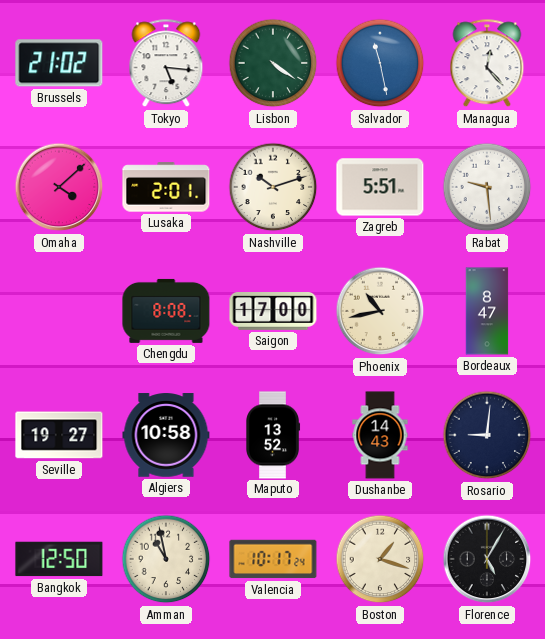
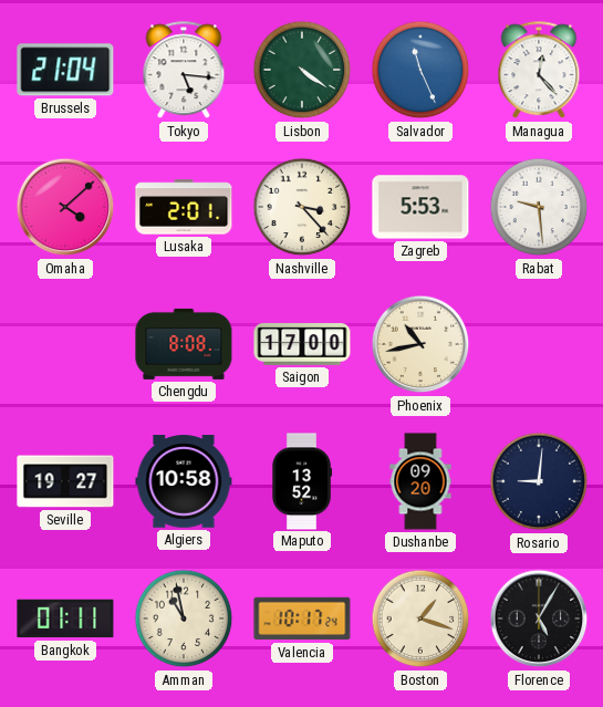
Brussels: 21:02 -> 21:04 (65, 70)
Salvador: 11:28 -> 11:26 (420, 70)
Nashville: 10:12 -> 3:23 (302, 207)
Zagreb: 5:51 -> 5:53 (420, 207)
Bordeaux: 8:47 -> none (487, 311)
Dushanbe: 14:43 -> 09:20 (420, 481)
Bangkok: 12:50 -> 01:11 (65, 618)
